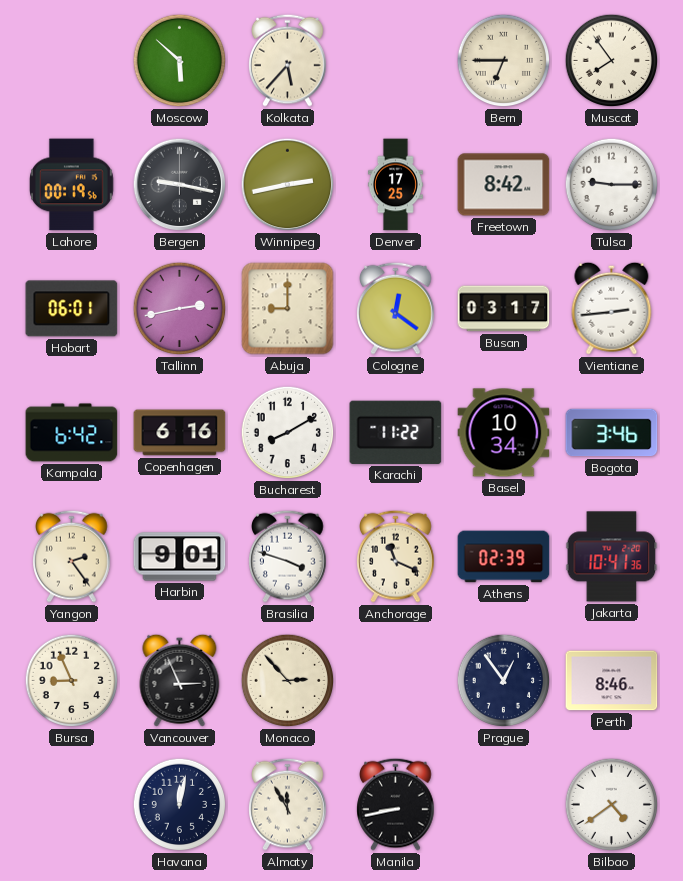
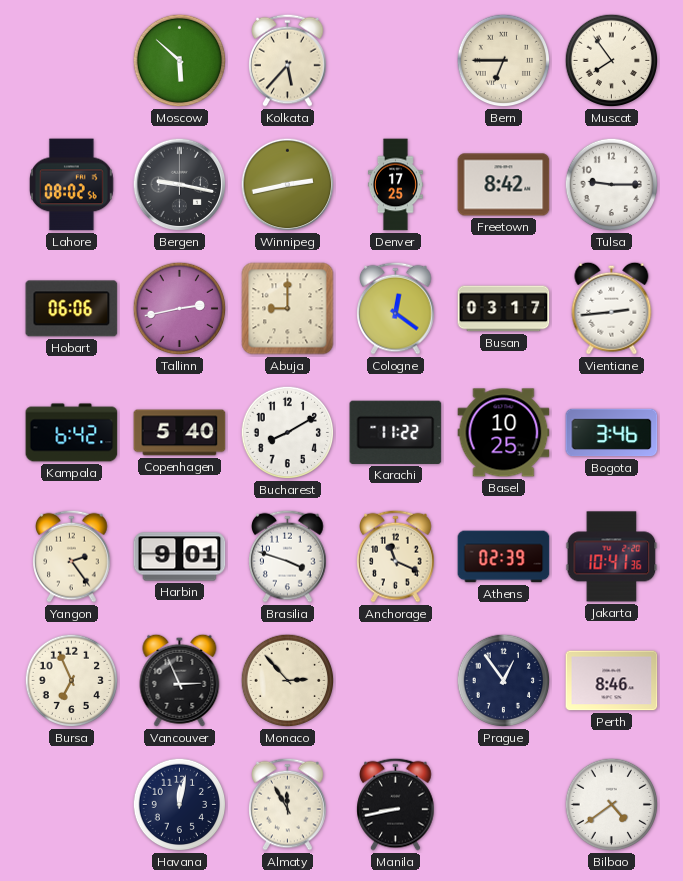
Lahore: 00:19 -> 08:02 (72, 185)
Hobart: 06:01 -> 06:06 (72, 309)
Copenhagen: 6:16 -> 5:40 (180, 433)
Basel: 10:34 -> 10:25 (504, 433)
Bursa: 8:56 -> 6:56 (72, 681)
